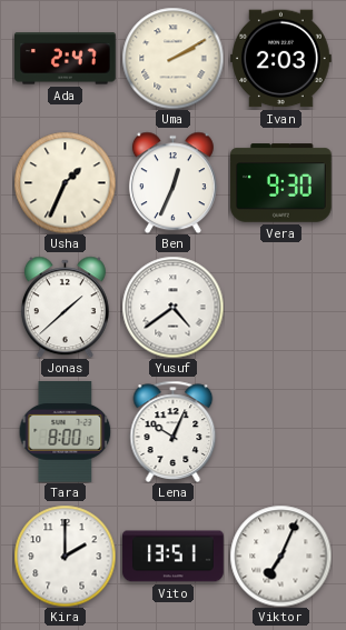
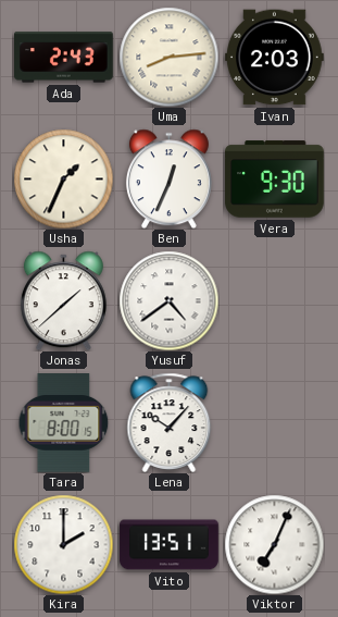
Ada: 2:47 -> 2:43 (64, 58)
Uma: 2:10 -> 8:14 (168, 57)
Lena: 10:04 -> 10:07 (170, 422)
